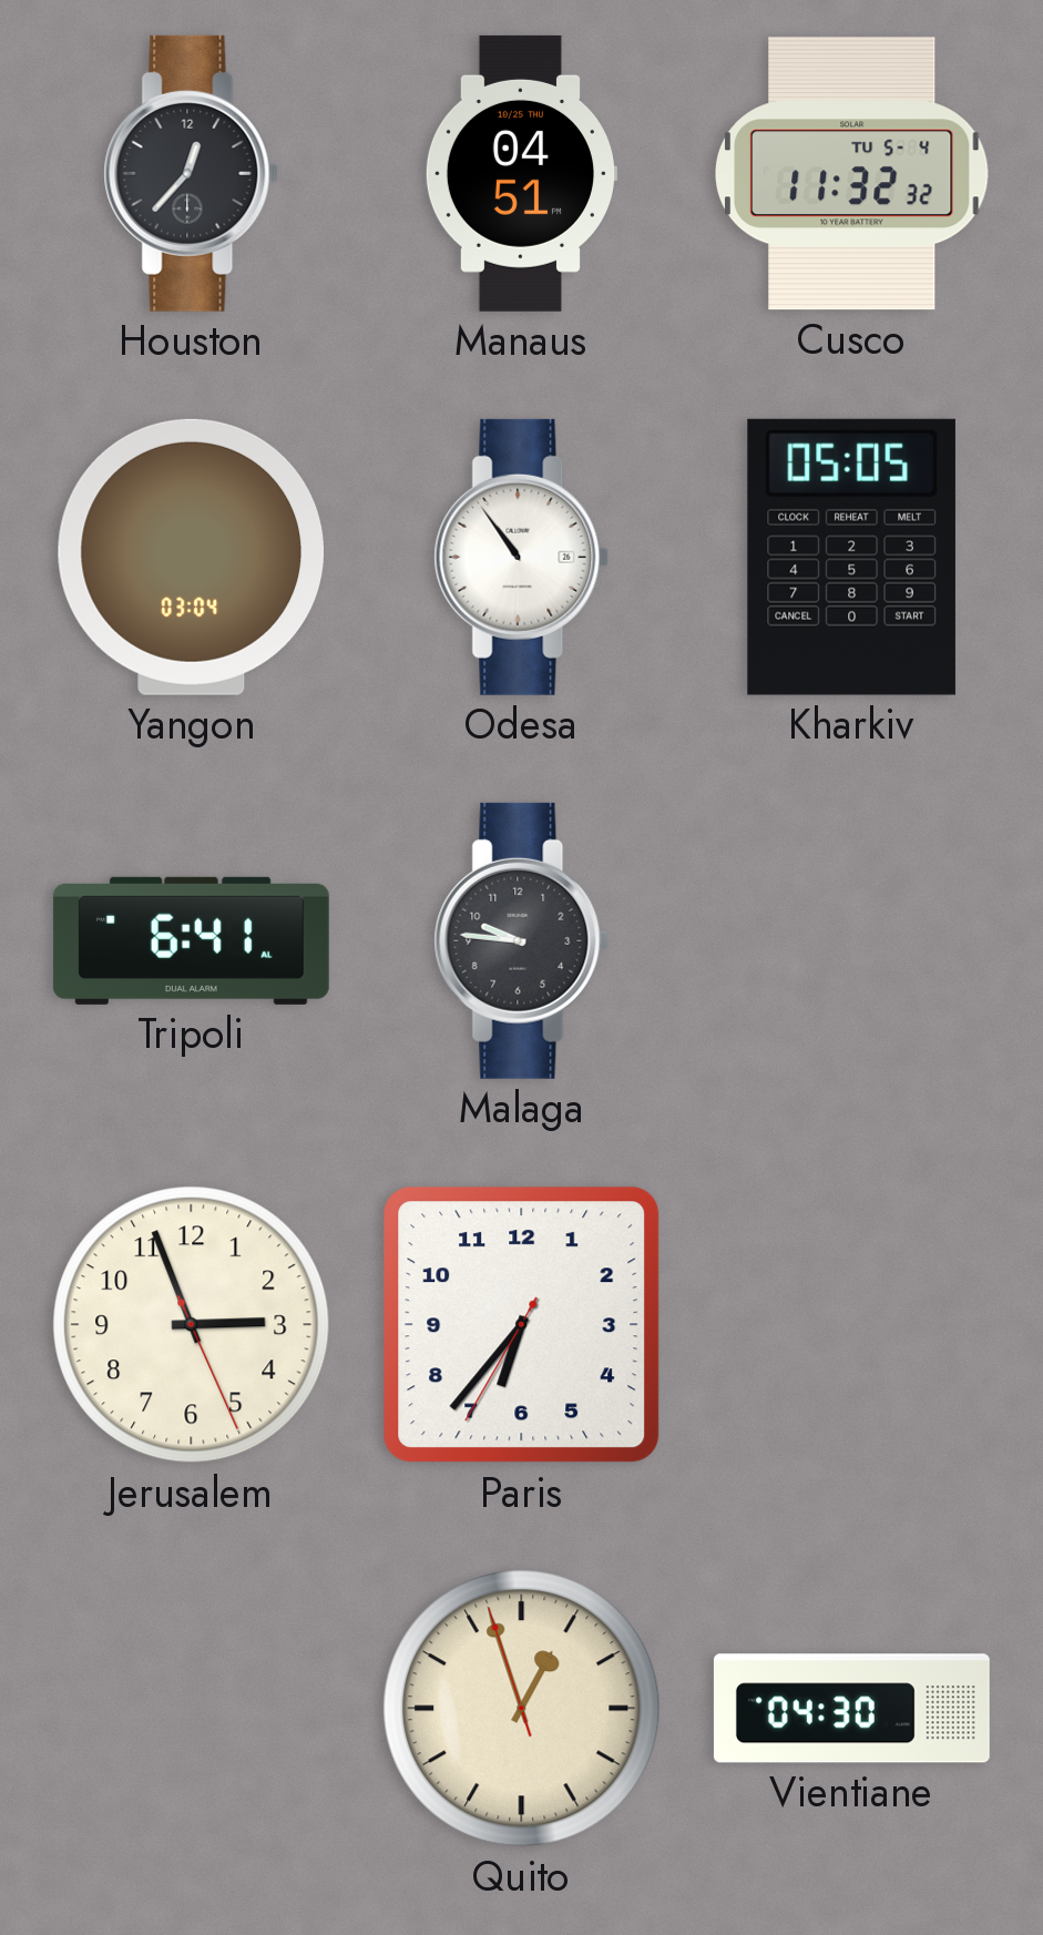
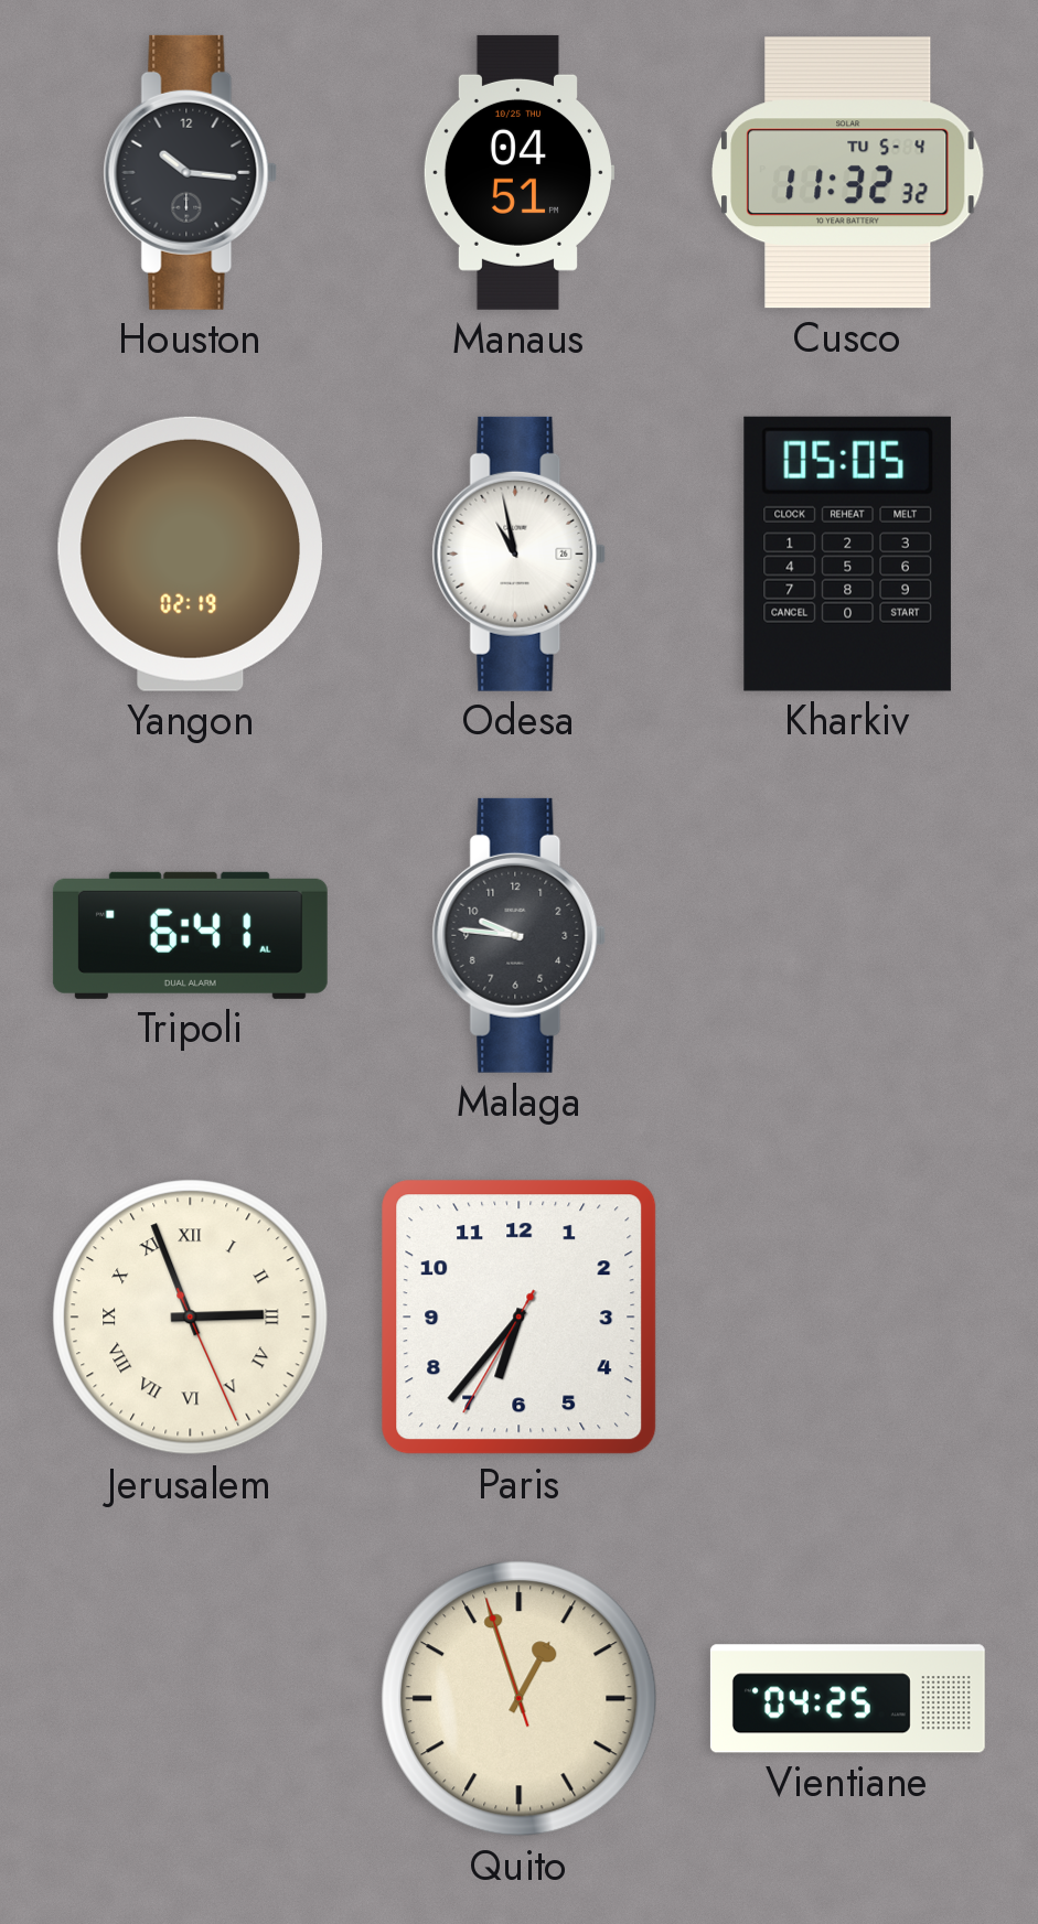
Houston: 12:37 -> 10:16 (191, 172)
Yangon: 03:04 -> 02:19 (190, 553)
Odesa: 10:54 -> 10:58 (520, 553)
Jerusalem numerals: Arabic -> Roman (191, 1318)
Vientiane: 04:30 -> 04:25 (847, 1699)
